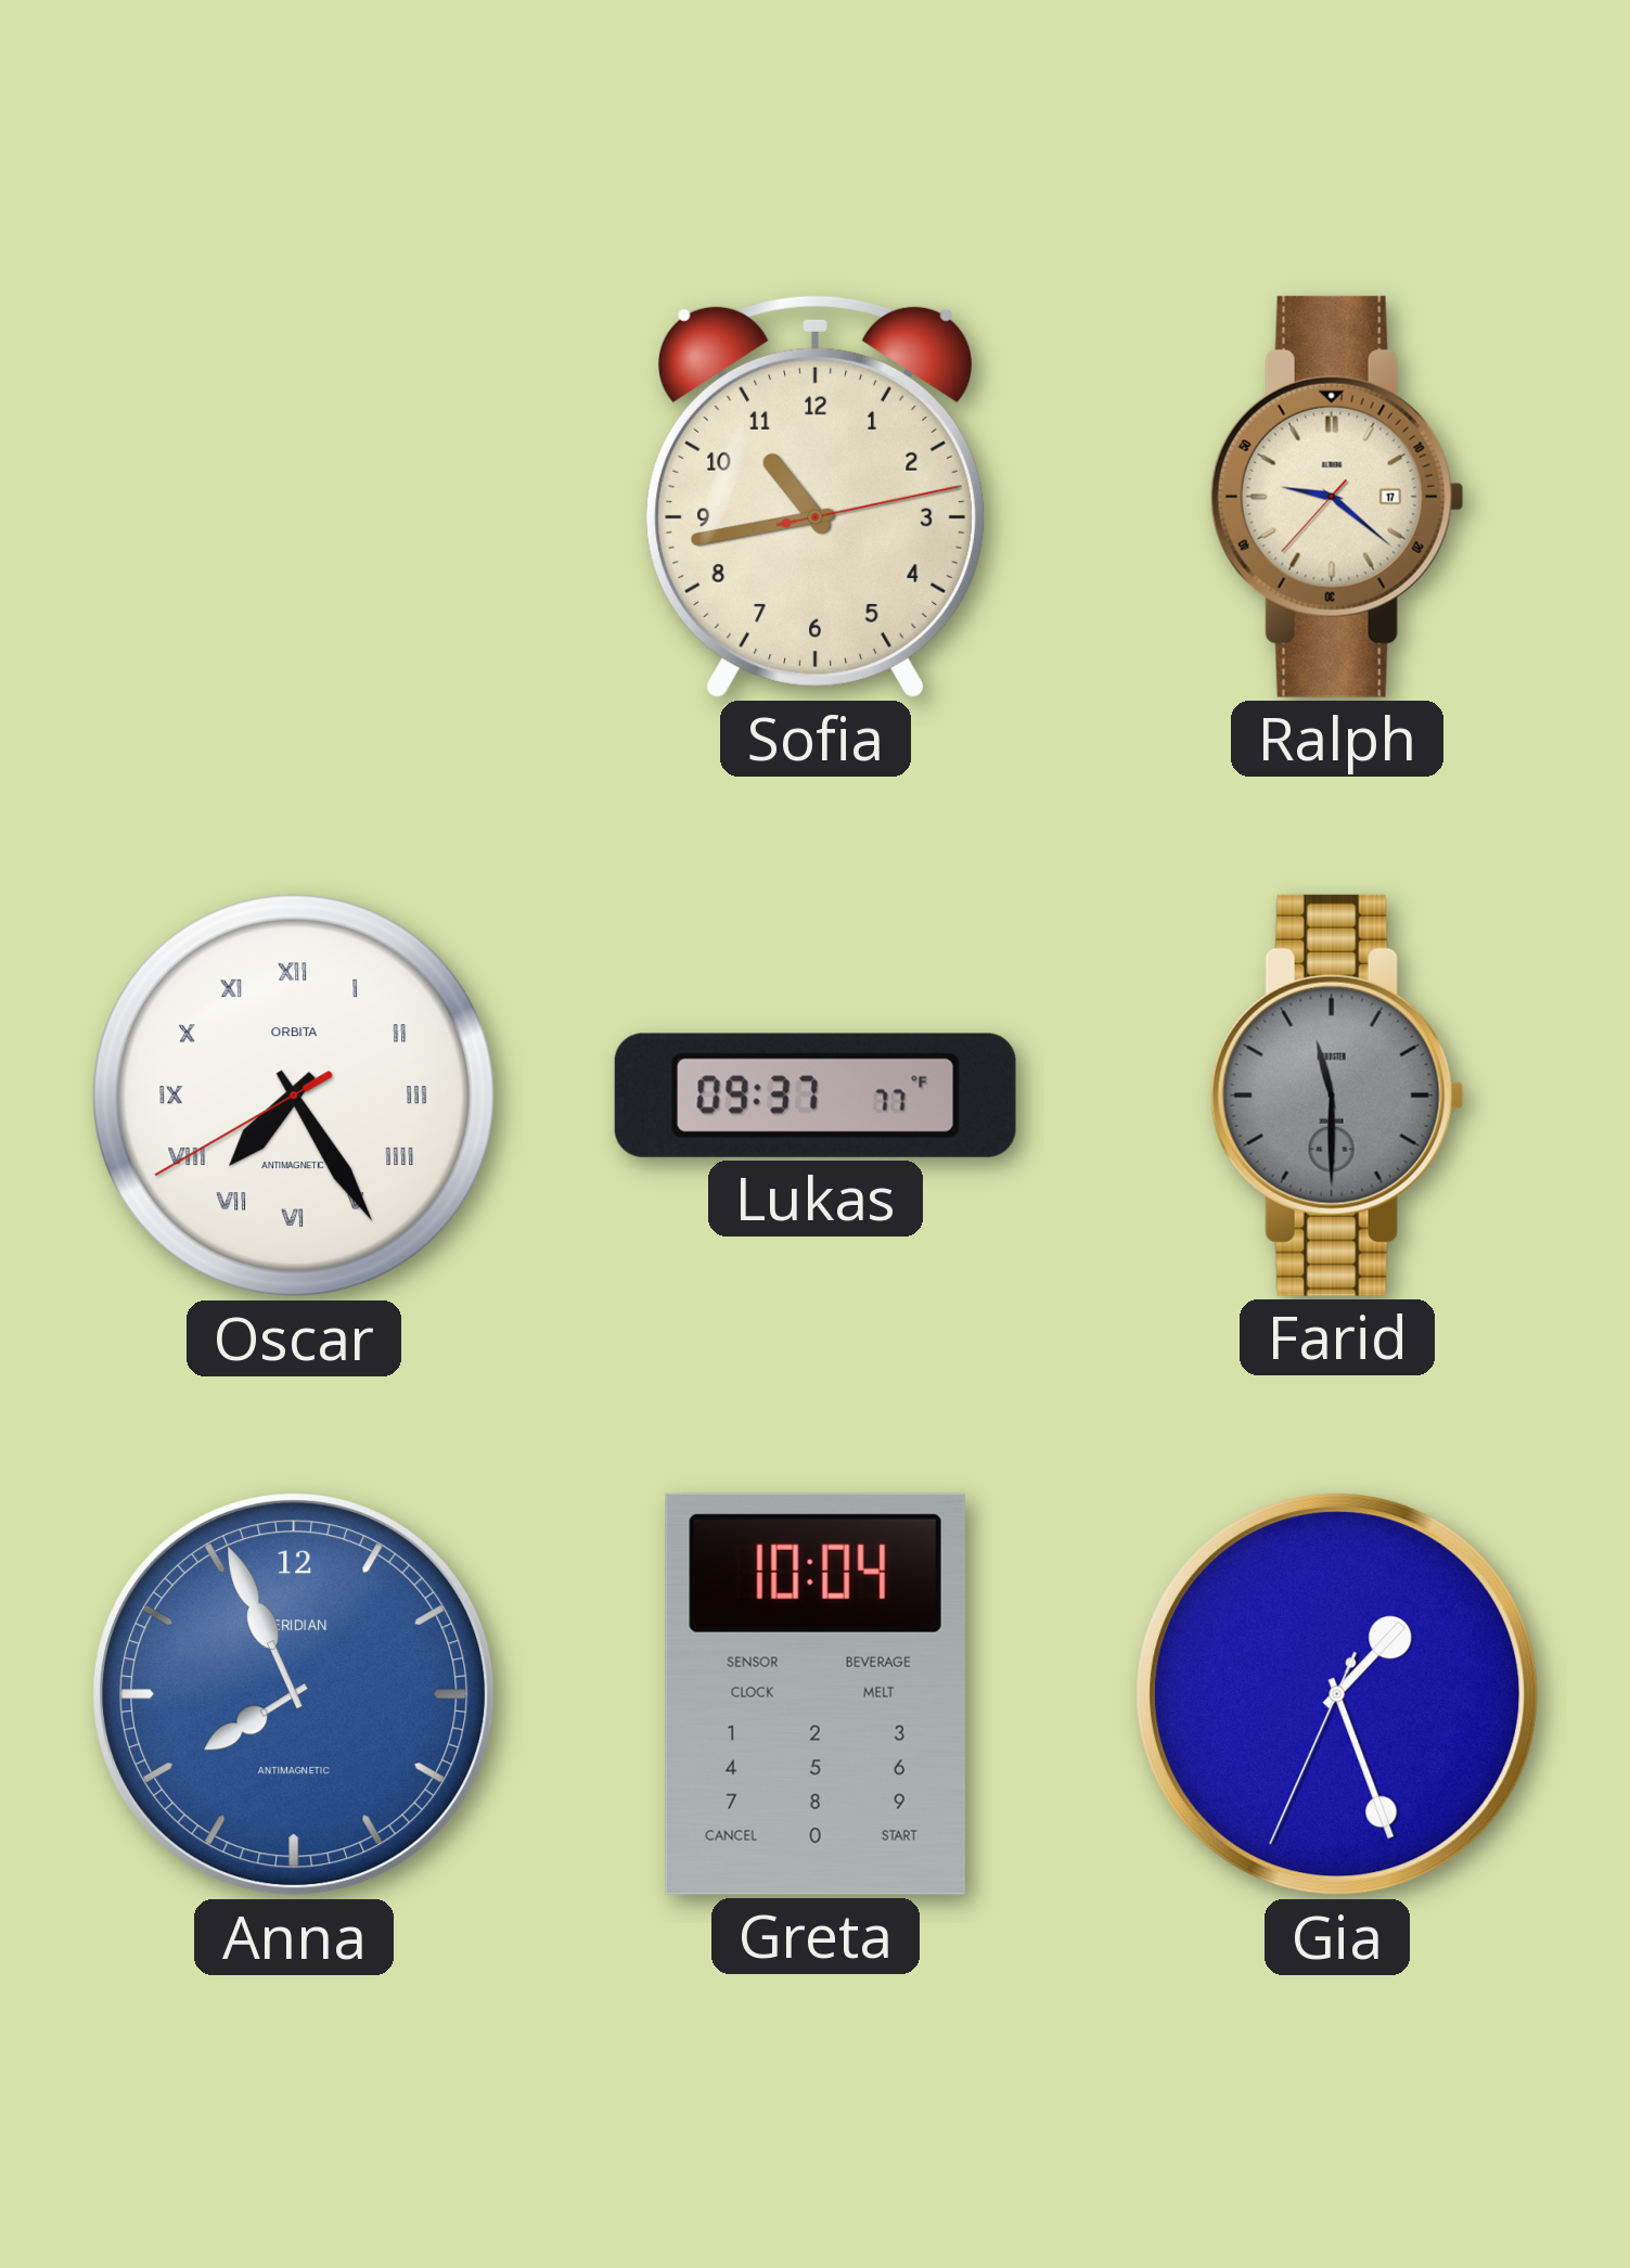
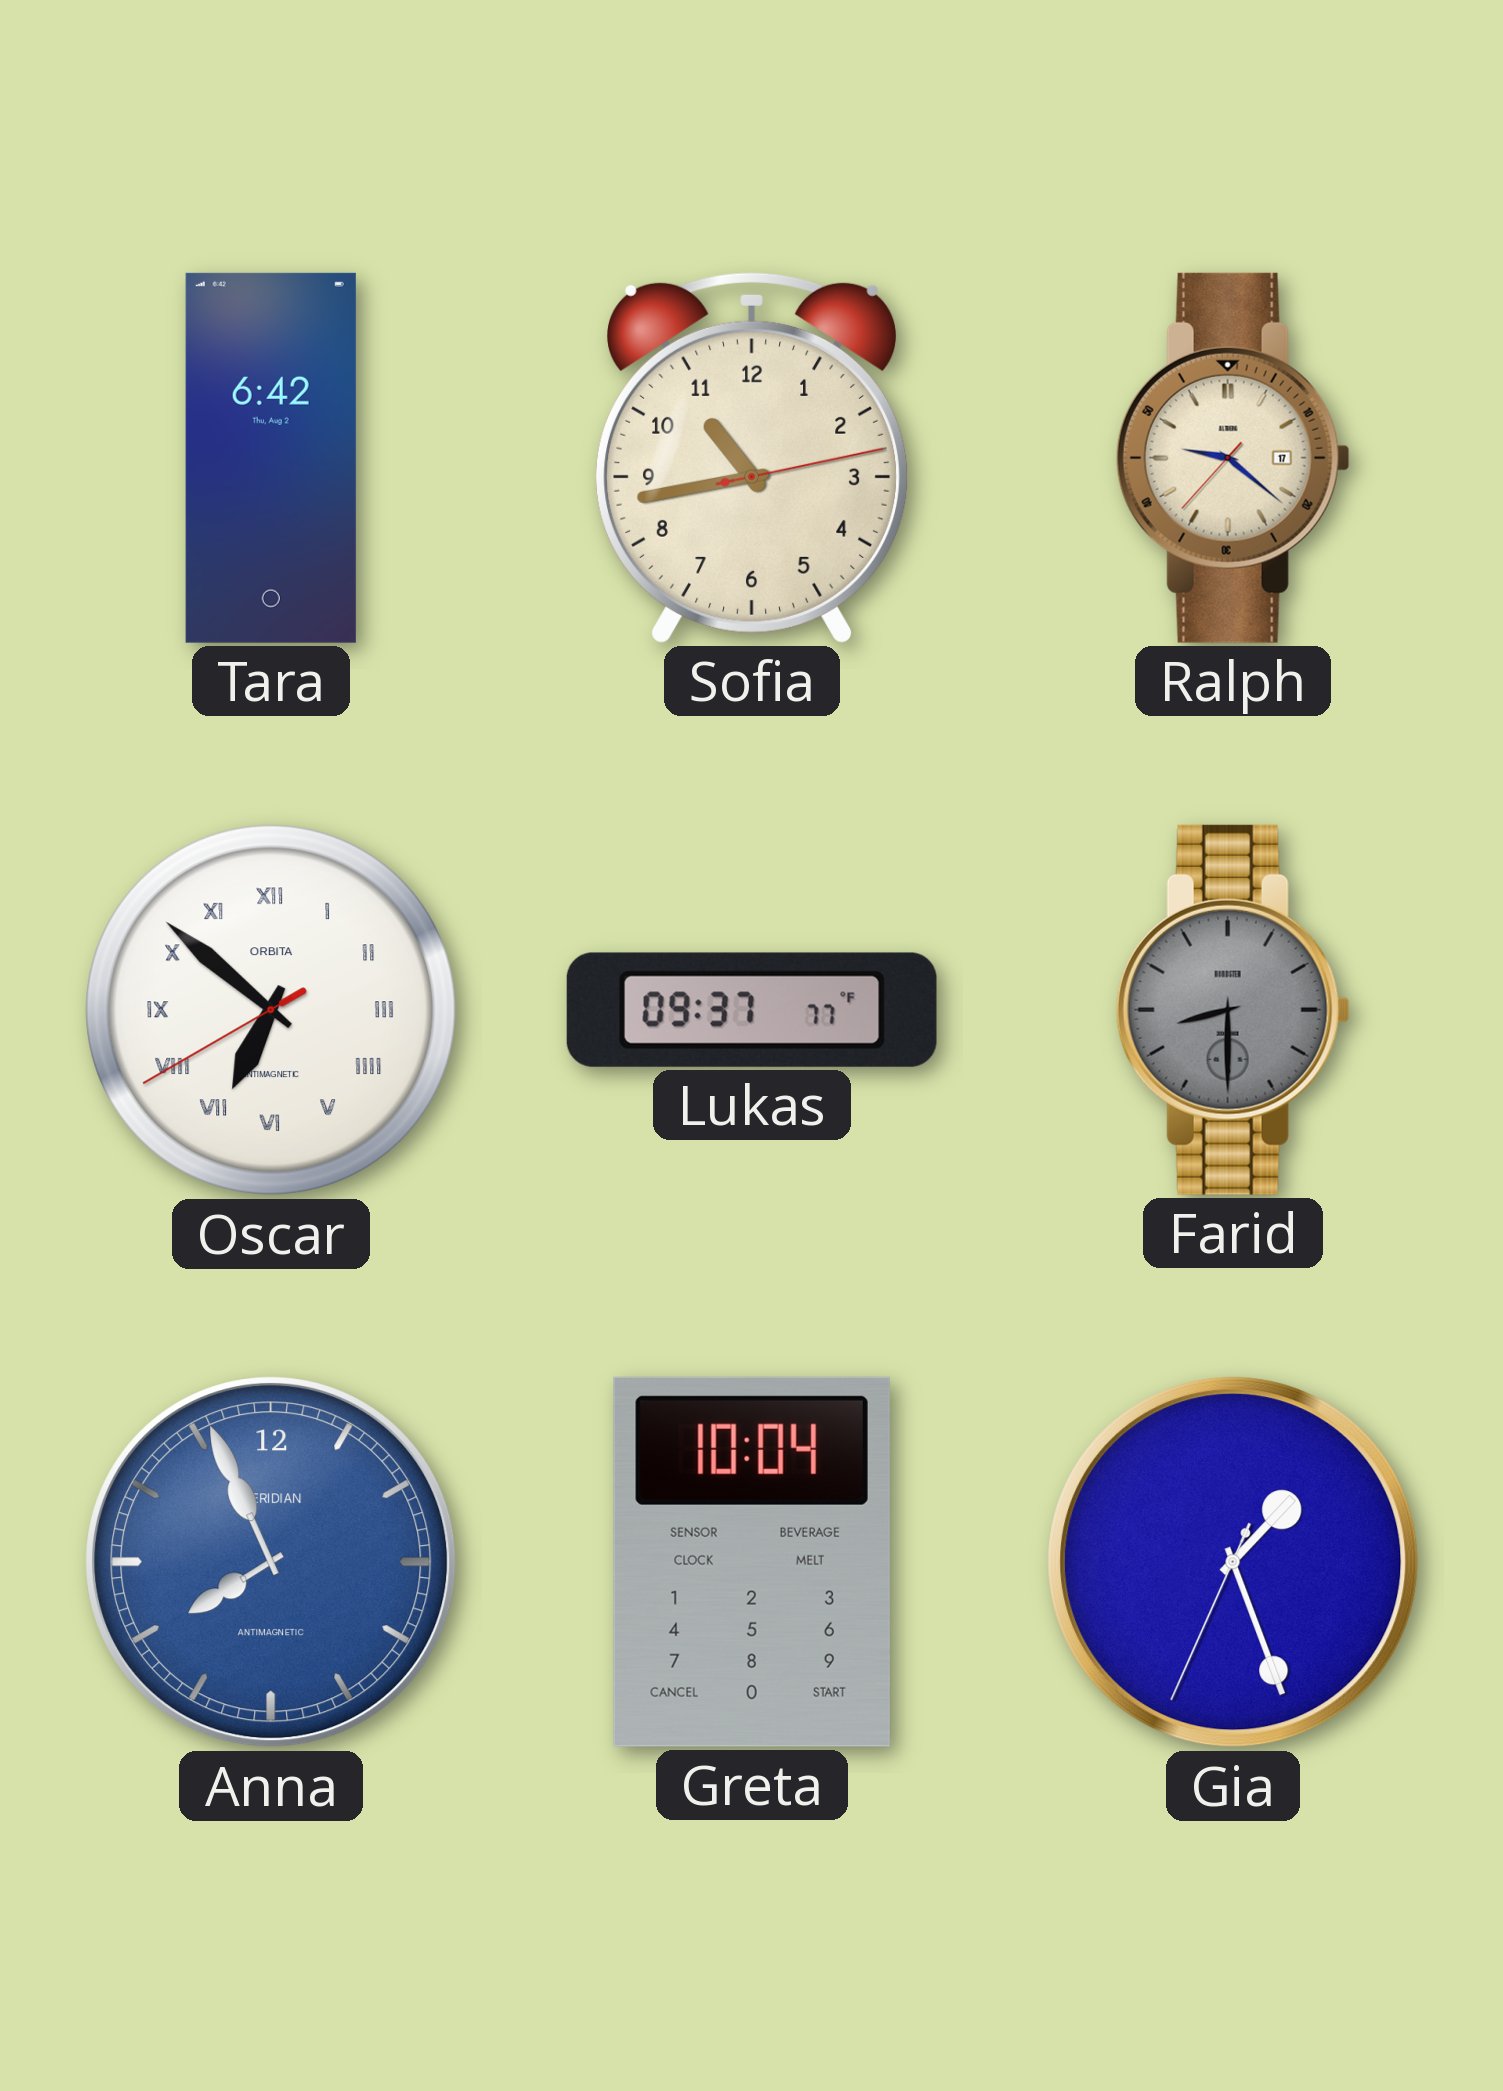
Tara: none -> 6:42 (271, 458)
Oscar: 7:24 -> 6:51 (271, 1010)
Farid: 11:30 -> 8:30 (1233, 1010)
